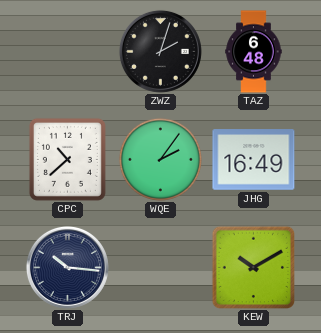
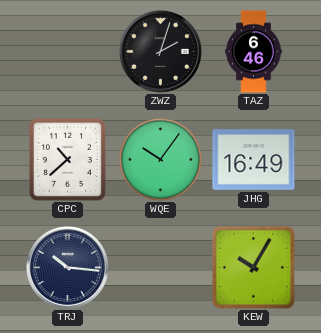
TAZ: 6:48 -> 6:46 (254, 52)
WQE: 2:06 -> 10:06 (160, 159)
KEW: 10:10 -> 10:05 (253, 267)
